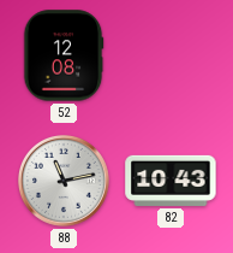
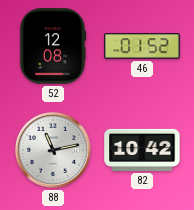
46: none -> 01:52 (142, 46)
82: 10:43 -> 10:42 (142, 150)
